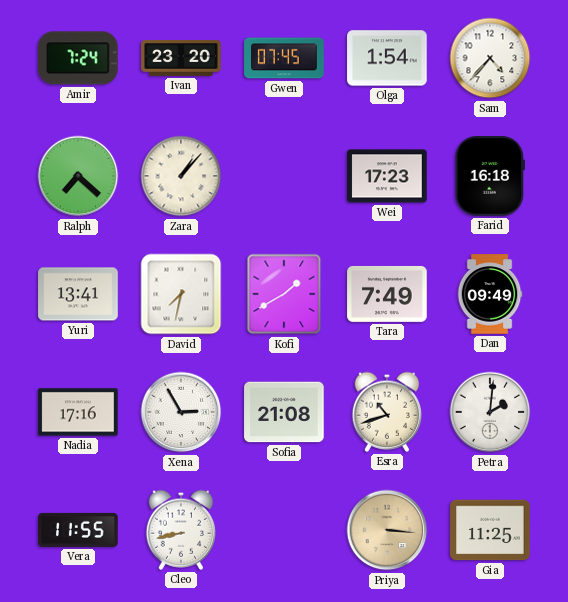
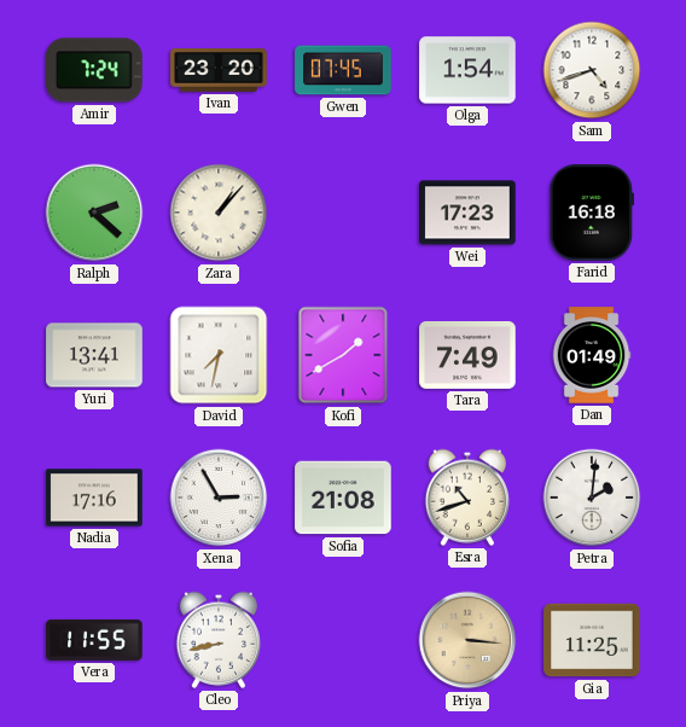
Sam: 4:37 -> 4:42 (592, 70)
Ralph: 7:22 -> 2:22 (94, 213)
Dan: 09:49 -> 01:49 (592, 355)
